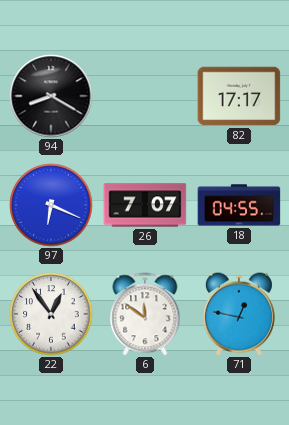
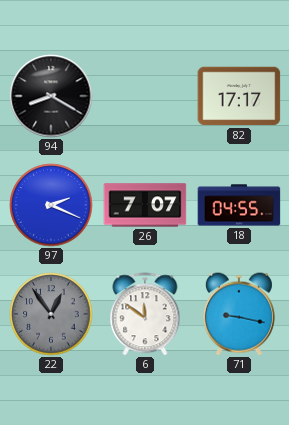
97: 6:19 -> 2:19 (51, 205)
22 dial: white -> grey (51, 314)
71: 12:47 -> 9:17 (239, 314)
